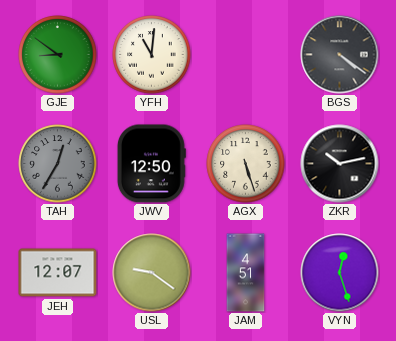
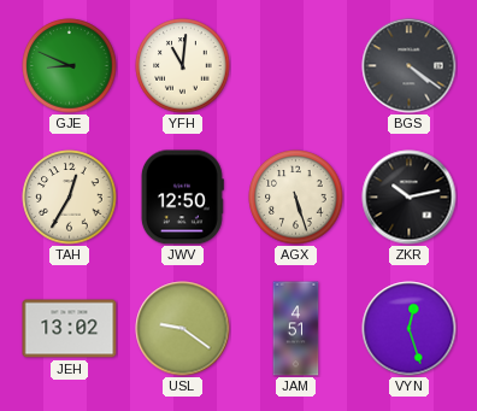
GJE: 8:51 -> 8:49 (70, 66)
TAH dial: grey -> cream (70, 198)
JEH: 12:07 -> 13:02 (70, 329)
